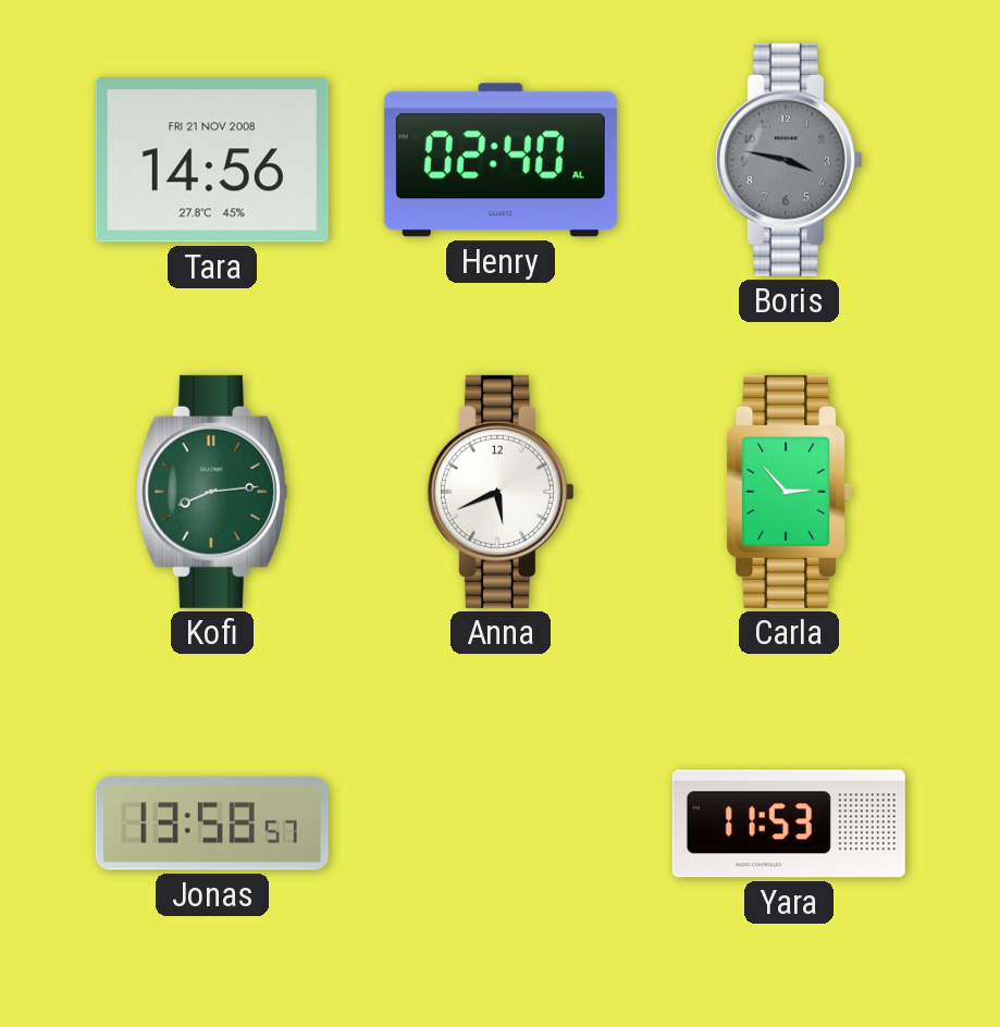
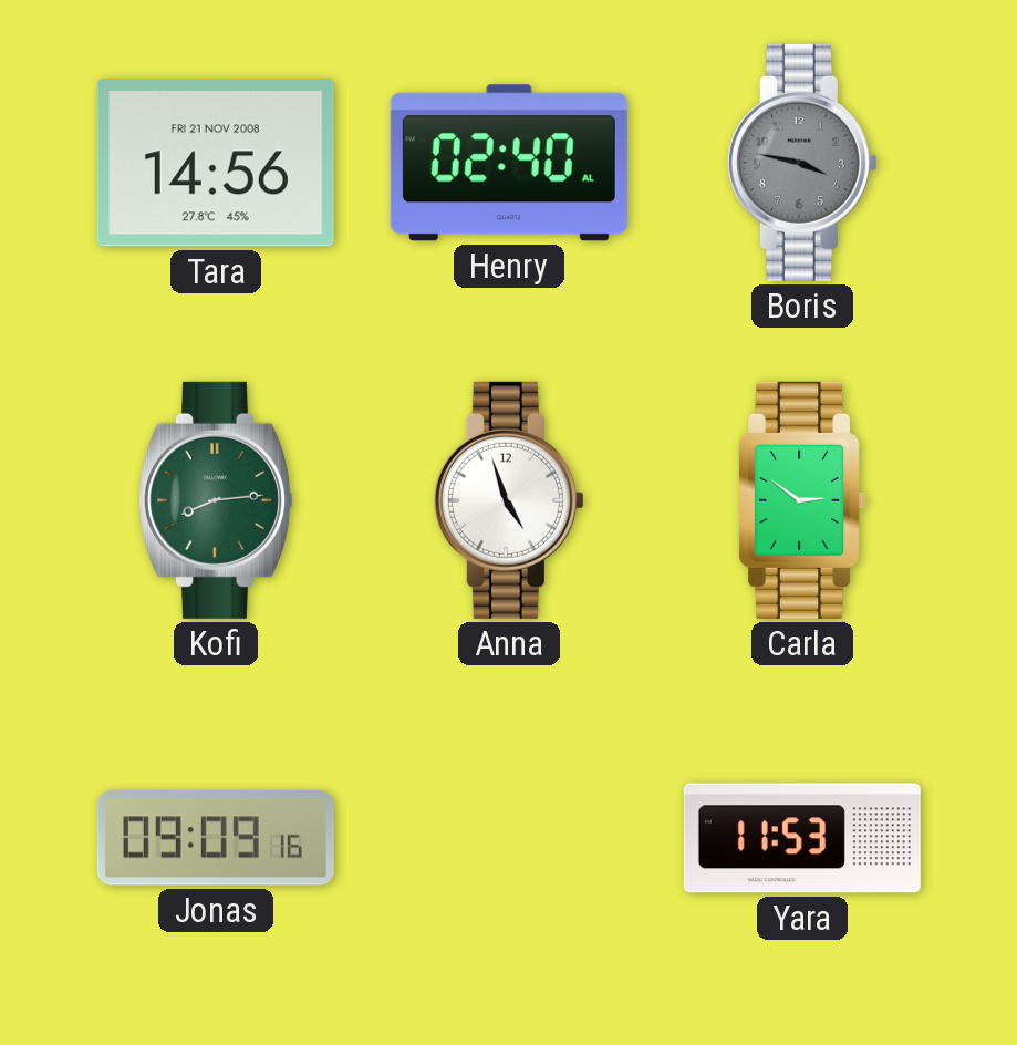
Anna: 5:41 -> 4:57 (509, 500)
Carla: 2:53 -> 2:51 (802, 500)
Jonas: 13:58 -> 09:09 (216, 838)
